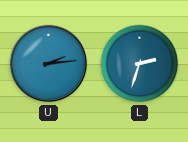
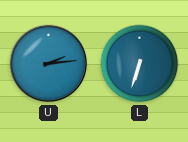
L: 2:33 -> 6:33 (140, 64)
